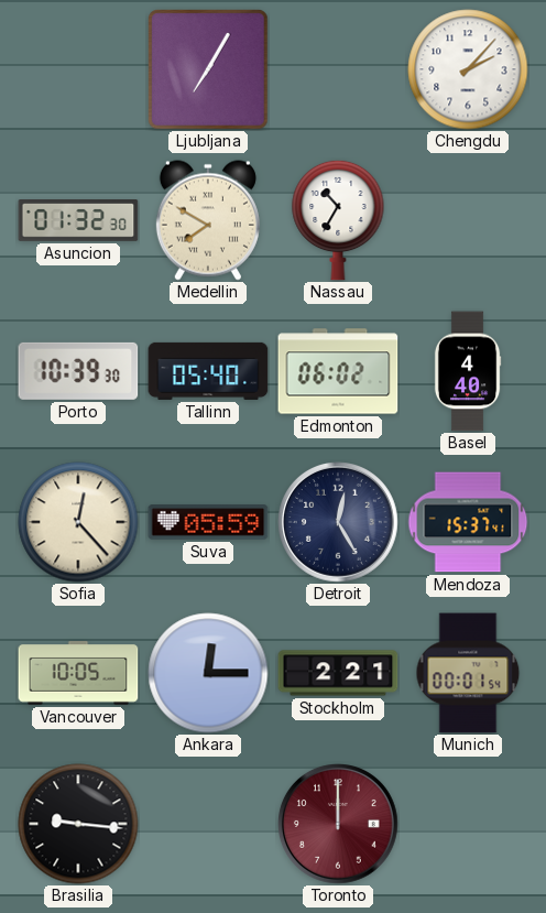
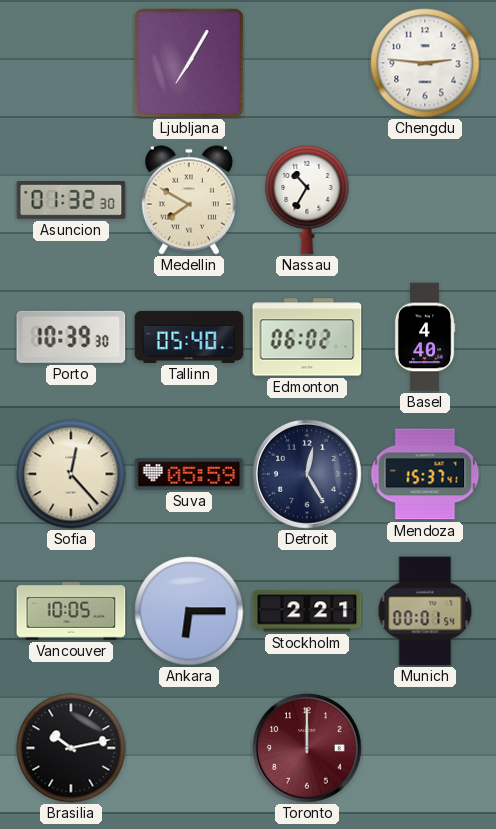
Chengdu: 2:07 -> 2:46 (425, 63)
Ankara: 12:15 -> 6:15 (189, 611)
Brasilia: 9:16 -> 10:13 (71, 748)
